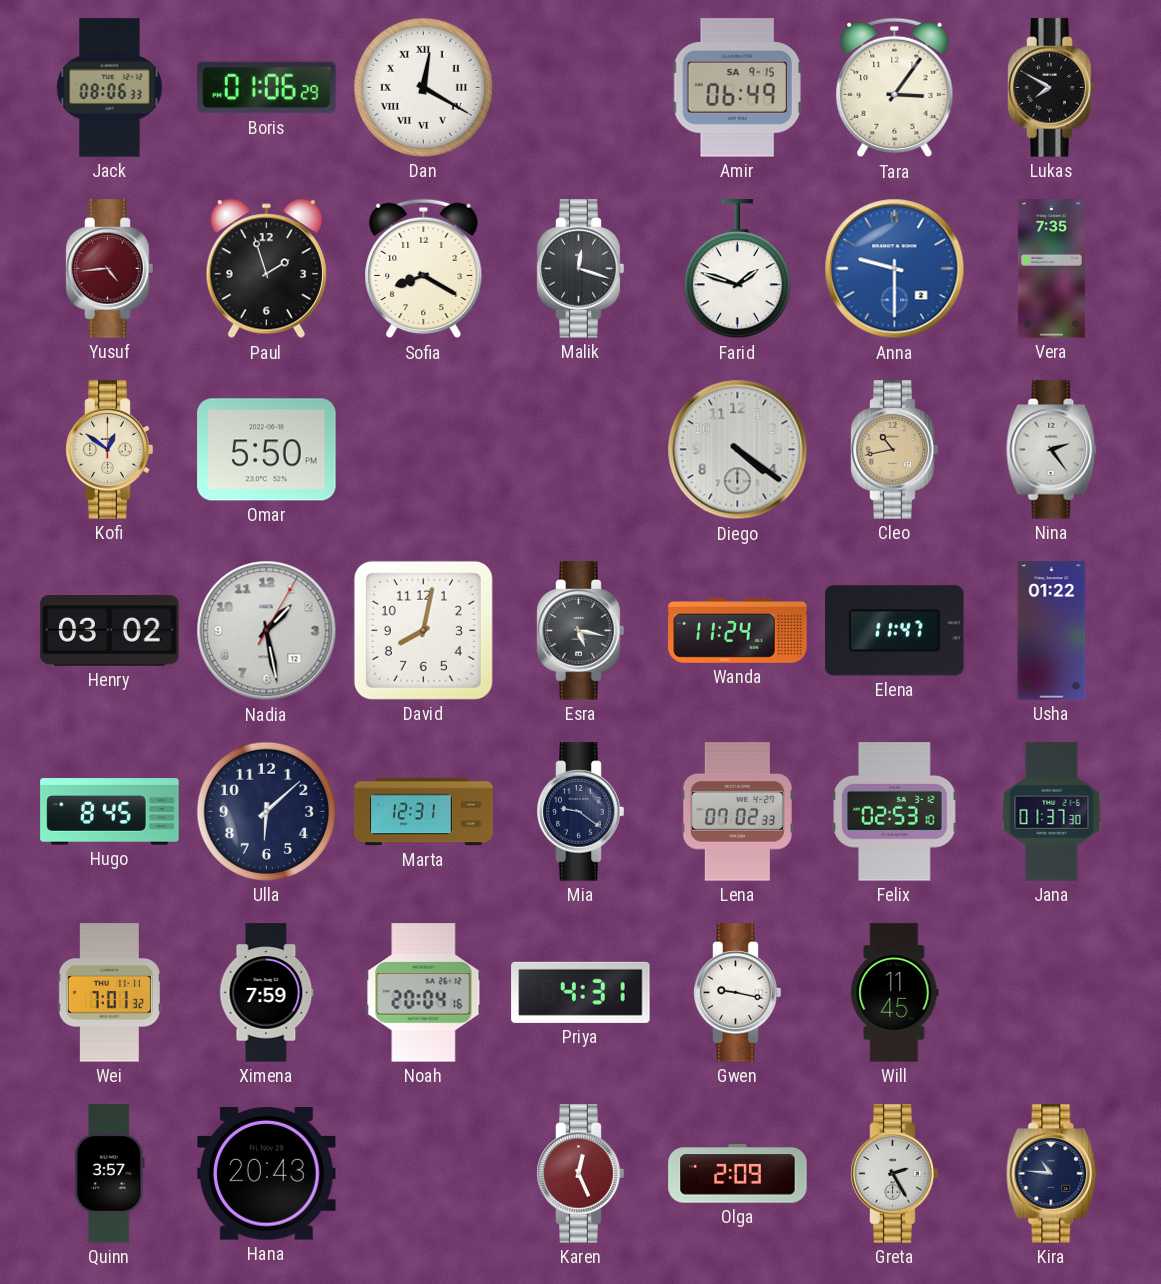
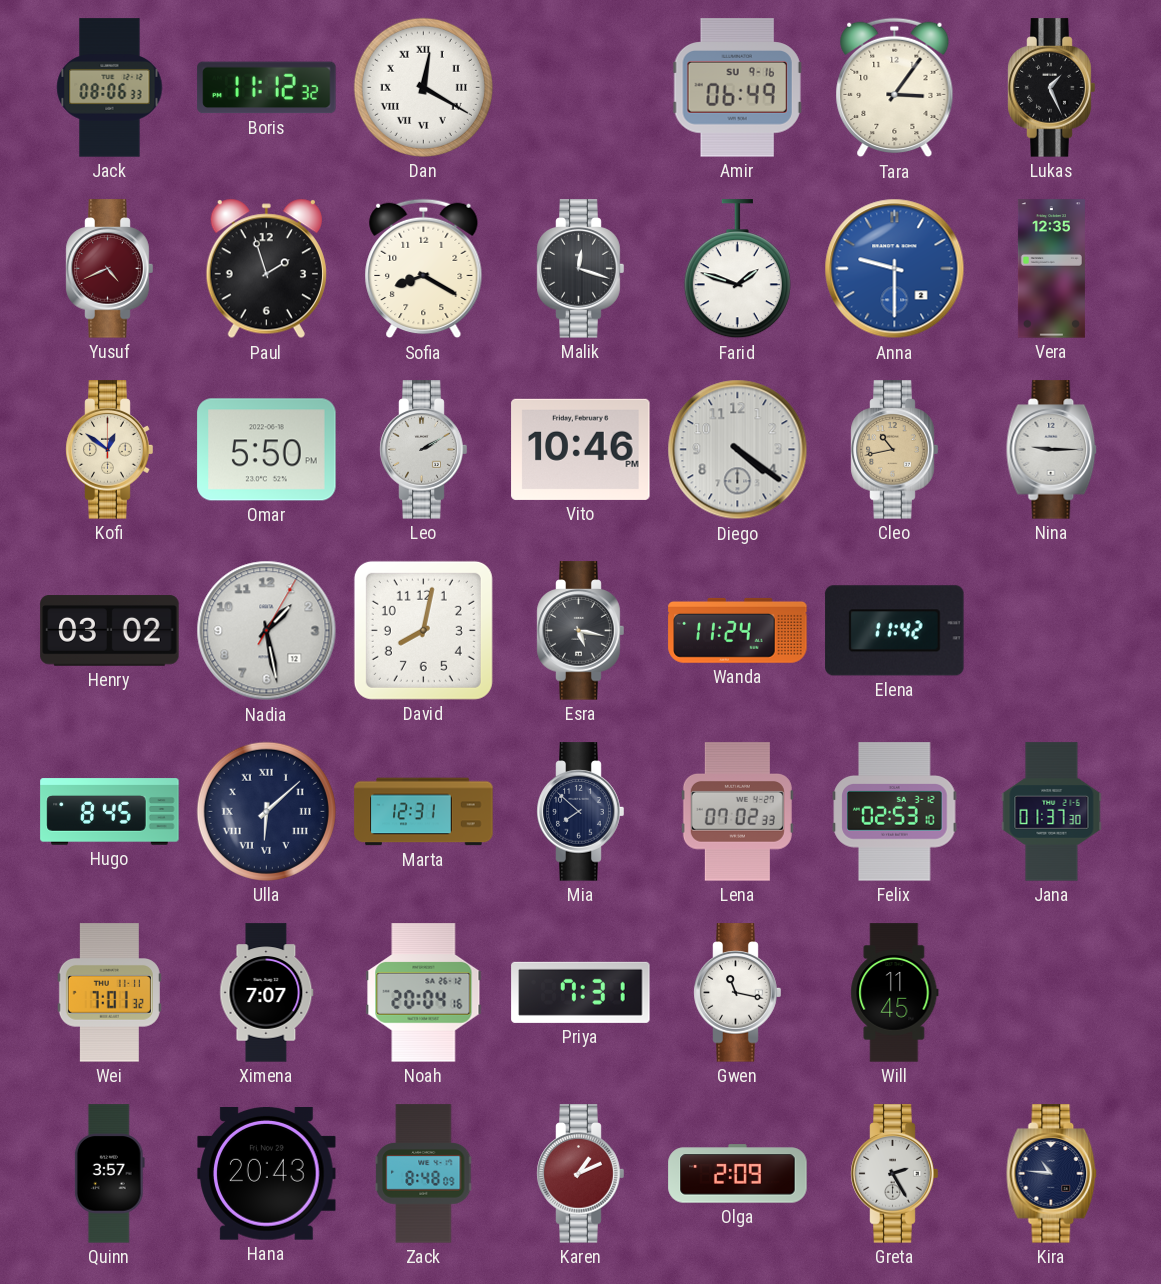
Boris: 01:06 -> 11:12 (267, 88)
Amir date: SA 9-15 -> SU 9-16 (737, 88)
Lukas: 7:50 -> 1:26 (1052, 88)
Yusuf: 4:44 -> 4:41 (110, 269)
Vera: 7:35 -> 12:35 (1051, 269)
Leo: none -> 2:10 (424, 450)
Vito: none -> 10:46 (581, 449)
Nina: 2:24 -> 9:15 (1052, 450)
Elena: 11:47 -> 11:42 (895, 631)
Usha: 01:22 -> none (1052, 631)
Ulla numerals: Arabic -> Roman (266, 811)
Mia: 9:21 -> 7:52 (581, 812)
Ximena: 7:59 -> 7:07 (267, 993)
Priya: 4:31 -> 7:31 (581, 992)
Gwen: 9:17 -> 11:17 (738, 993)
Zack: none -> 8:48 (424, 1174)
Karen: 12:26 -> 1:11 (581, 1174)
